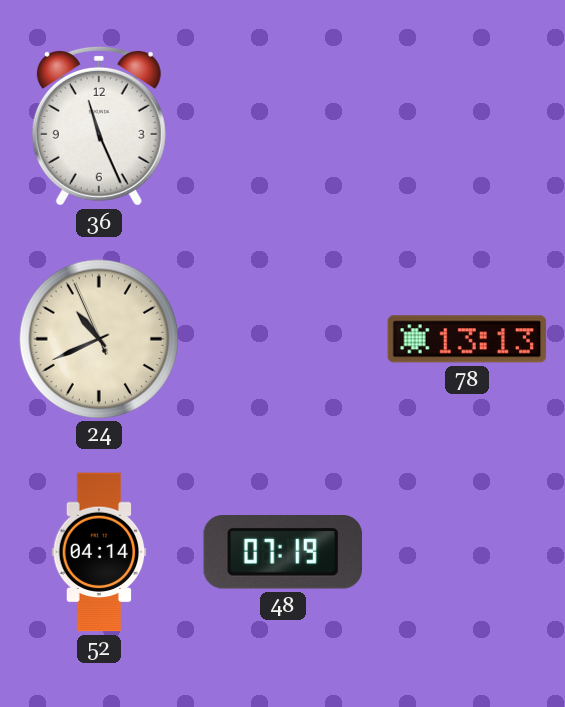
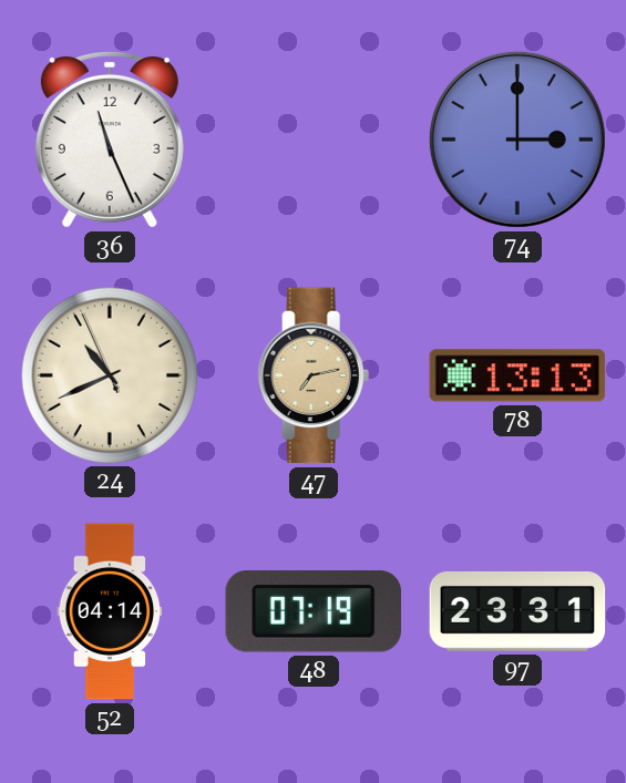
74: none -> 3:00 (517, 140)
47: none -> 7:13 (314, 375)
97: none -> 23:31 (517, 611)
